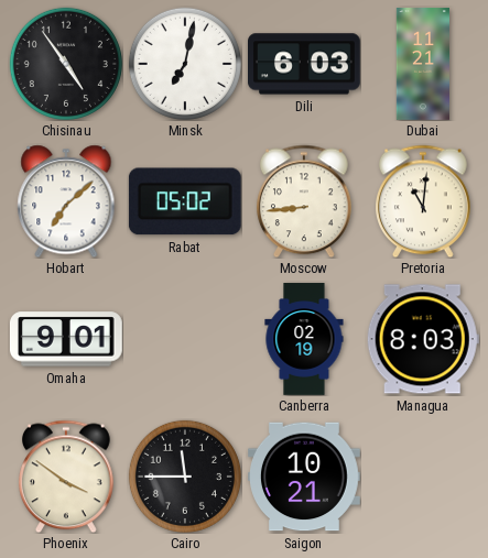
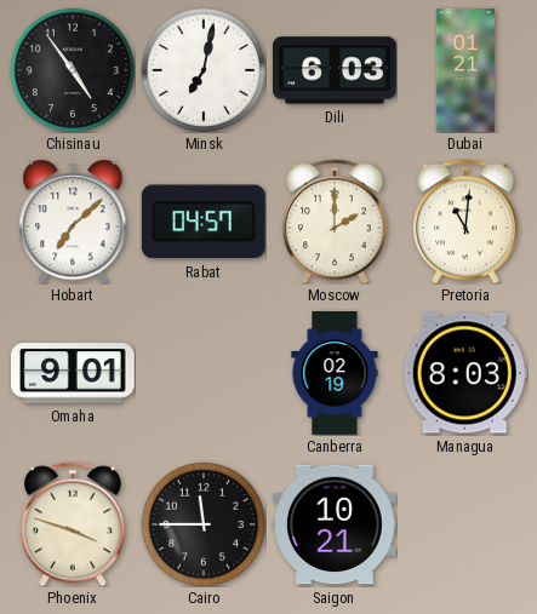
Dubai: 11:21 -> 01:21 (464, 70)
Rabat: 05:02 -> 04:57 (204, 222)
Moscow: 8:44 -> 2:00 (336, 222)
Phoenix: 3:51 -> 3:48 (74, 524)
